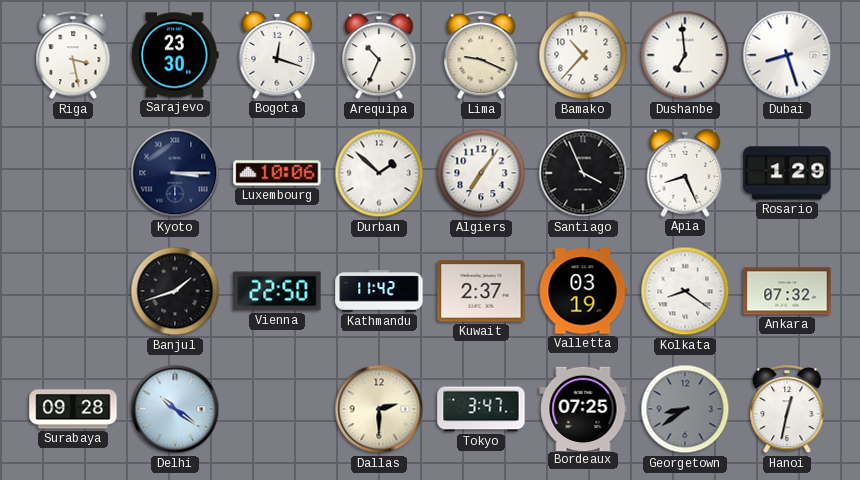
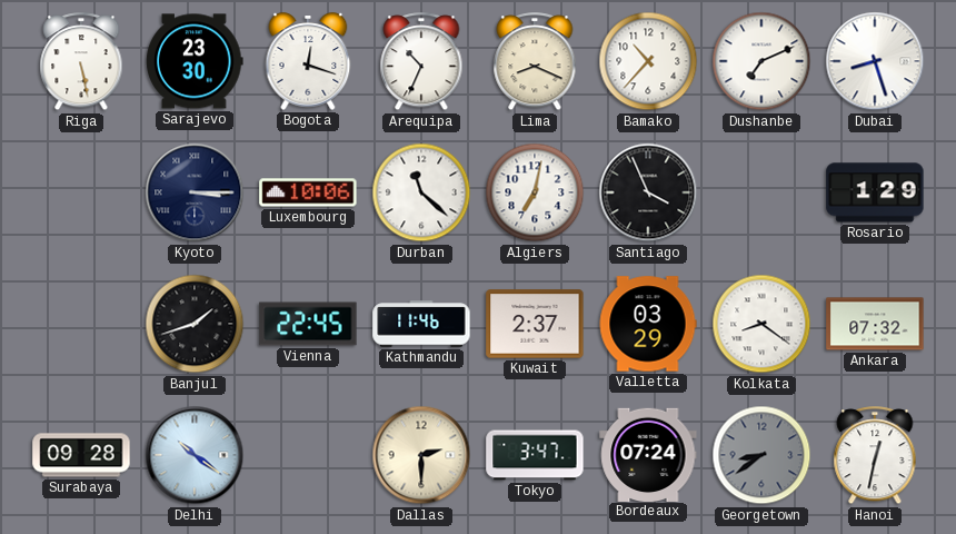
Riga: 3:28 -> 5:28 (81, 62)
Lima: 9:19 -> 8:19 (535, 62)
Dushanbe: 6:59 -> 7:11 (761, 61)
Durban: 1:52 -> 11:22 (421, 192)
Algiers: 7:06 -> 7:02 (535, 192)
Apia: 8:26 -> none (685, 173)
Vienna: 22:50 -> 22:45 (308, 324)
Kathmandu: 11:42 -> 11:46 (421, 324)
Valletta: 03:19 -> 03:29 (648, 324)
Bordeaux: 07:25 -> 07:24 (648, 454)
